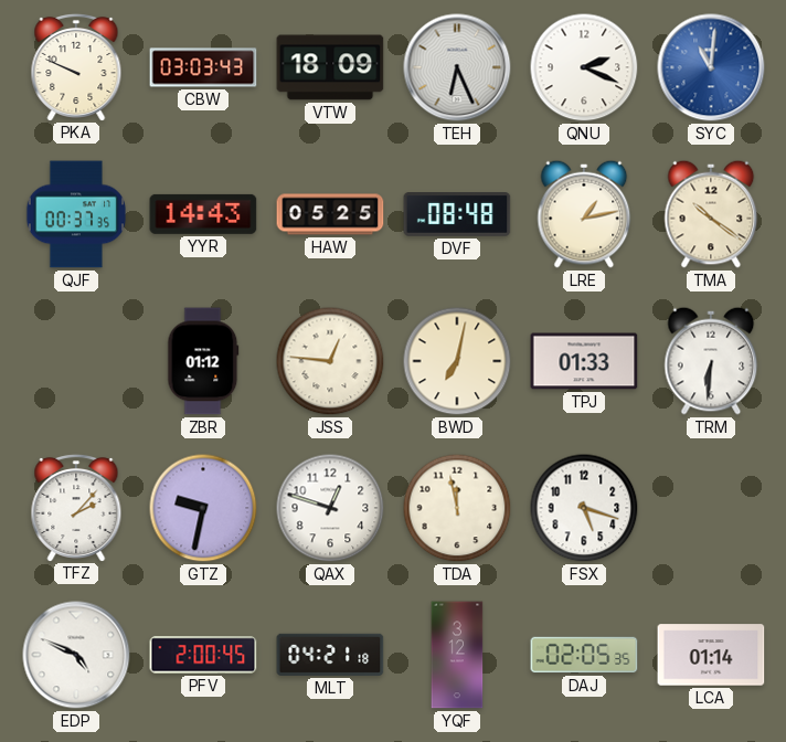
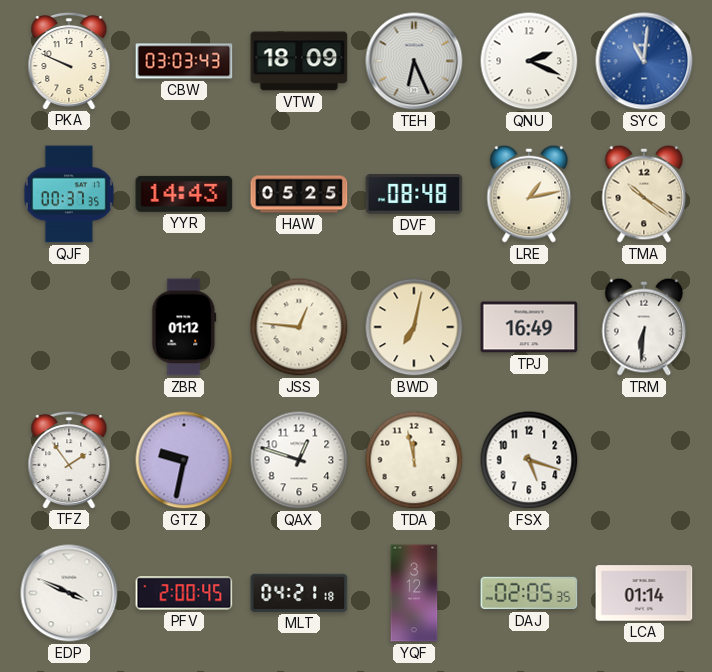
TPJ: 01:33 -> 16:49 (529, 327)
TFZ: 2:07 -> 1:54 (69, 459)
EDP: 4:49 -> 3:49 (69, 593)
